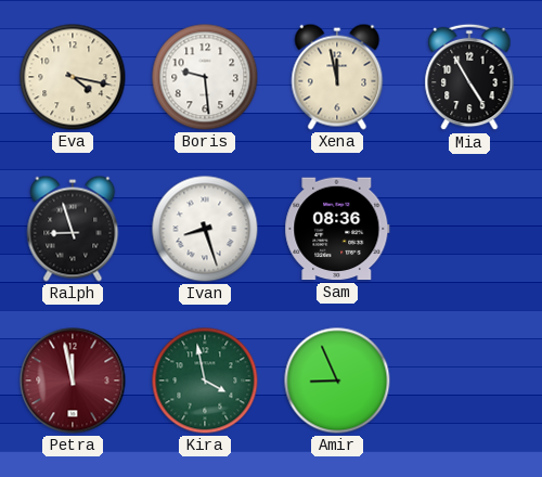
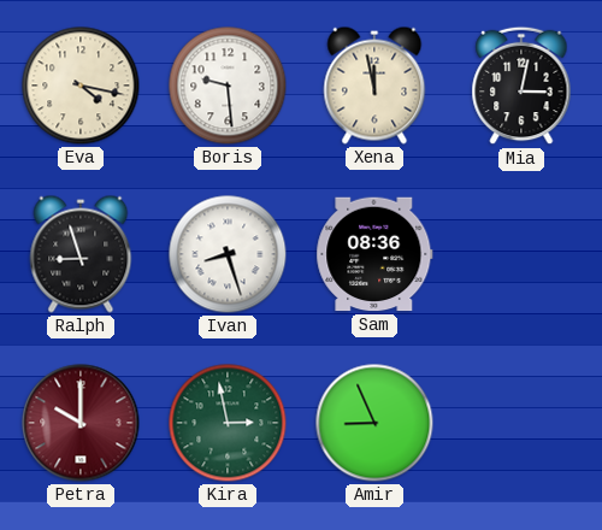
Mia: 4:55 -> 3:02 (521, 86)
Petra: 11:58 -> 10:00 (81, 423)
Kira: 3:58 -> 2:58 (228, 423)
